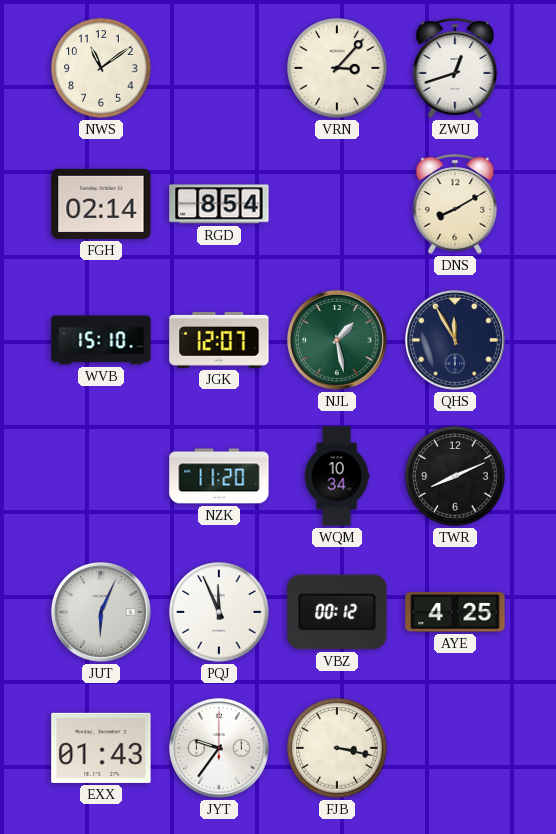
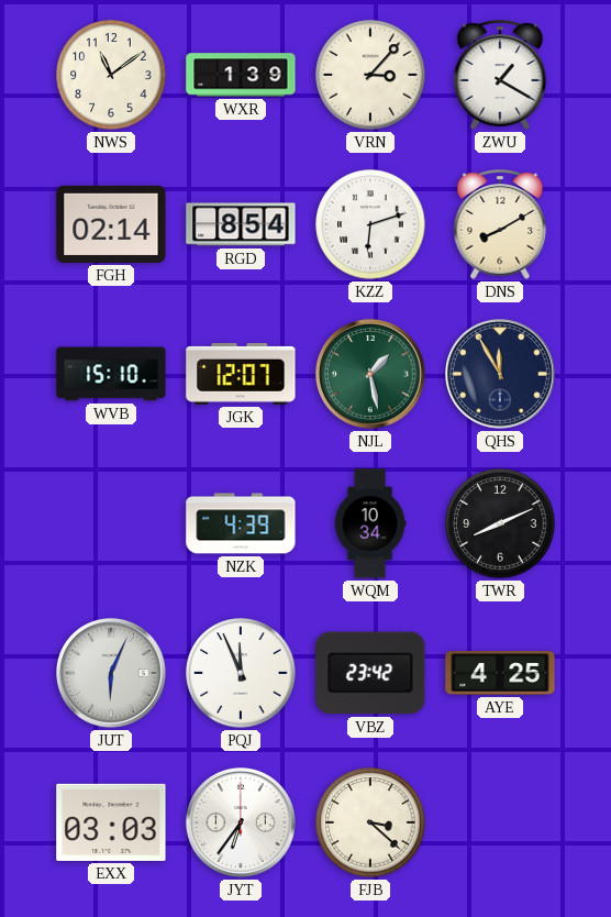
WXR: none -> 1:39 (241, 75)
ZWU: 12:42 -> 1:20 (500, 75)
KZZ: none -> 6:12 (370, 224)
NZK: 11:20 -> 4:39 (241, 523)
VBZ: 00:12 -> 23:42 (370, 673)
EXX: 01:43 -> 03:03 (111, 822)
JYT: 9:36 -> 6:36 (242, 824)
FJB: 3:17 -> 3:22 (370, 822)
